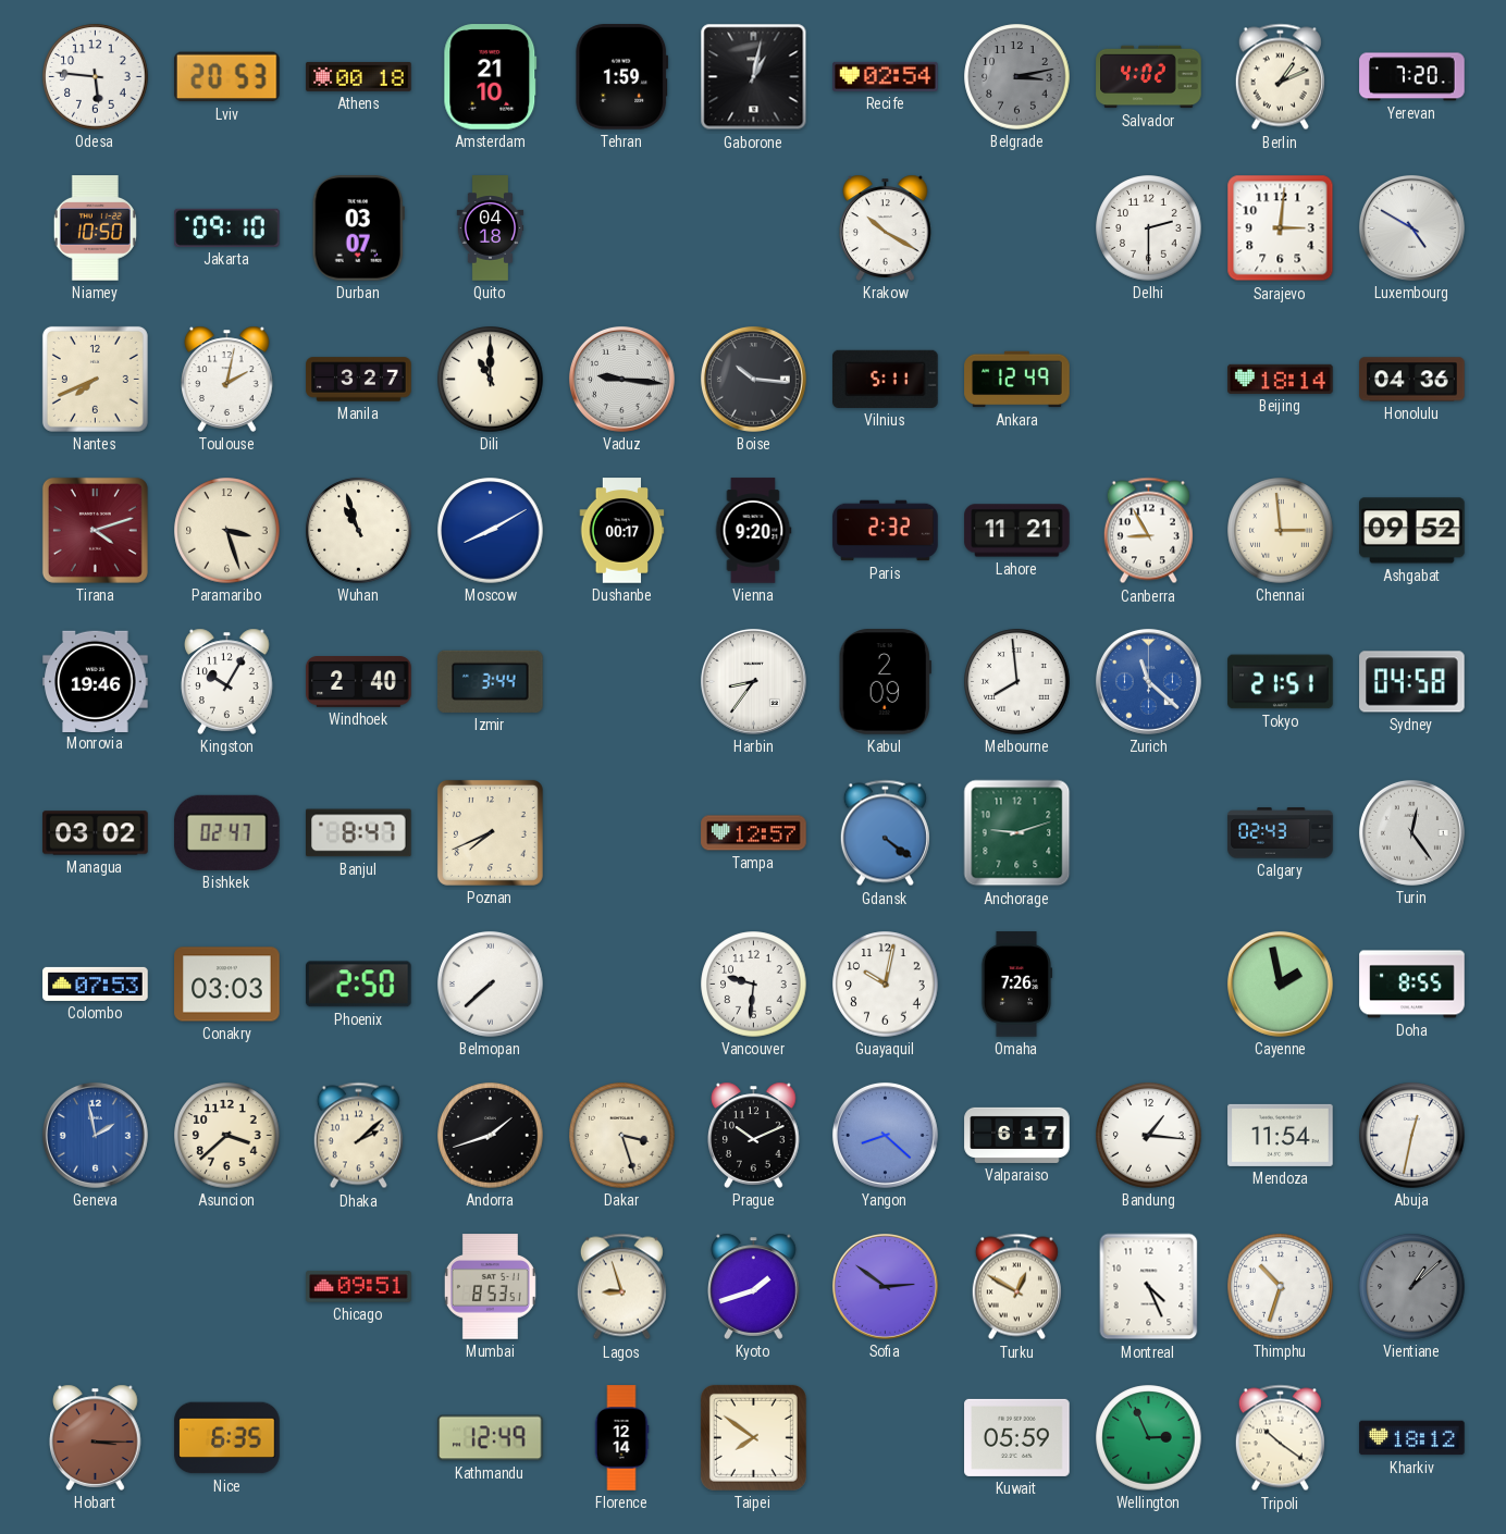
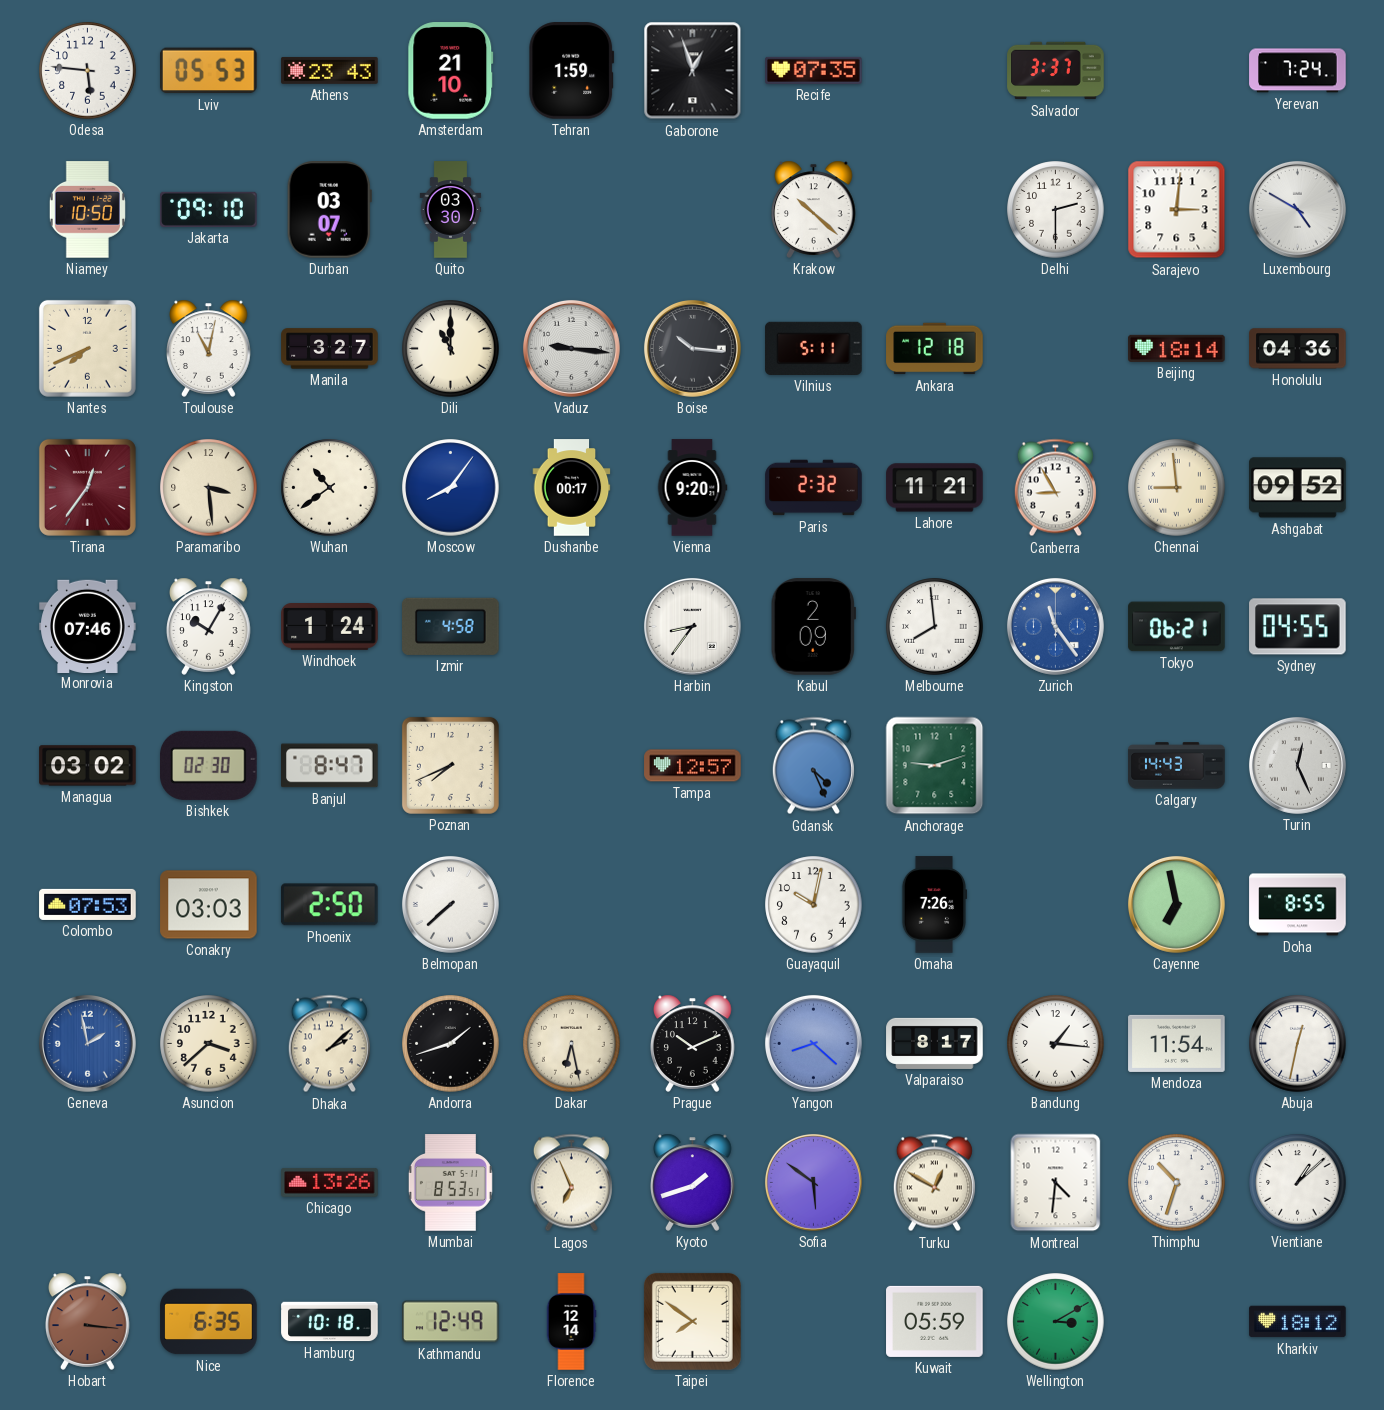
Lviv: 20:53 -> 05:53 (209, 71)
Athens: 00:18 -> 23:43 (330, 70)
Gaborone: 1:02 -> 12:57 (693, 71)
Recife: 02:54 -> 07:35 (814, 70)
Belgrade: 3:13 -> none (1017, 77)
Salvador: 4:02 -> 3:37 (1056, 71)
Berlin: 1:11 -> none (1280, 77)
Yerevan: 7:20 -> 7:24 (1298, 71)
Quito: 04:18 -> 03:30 (451, 210)
Krakow: 10:20 -> 10:22 (814, 209)
Toulouse: 2:02 -> 11:02 (209, 348)
Ankara: 12:49 -> 12:18 (935, 349)
Tirana: 4:12 -> 12:36 (87, 487)
Paramaribo: 3:27 -> 3:29 (209, 488)
Wuhan: 10:57 -> 10:39 (330, 488)
Moscow: 8:10 -> 8:06 (451, 488)
Chennai: 2:59 -> 8:59 (1177, 488)
Monrovia: 19:46 -> 07:46 (88, 626)
Windhoek: 2:40 -> 1:24 (330, 627)
Izmir: 3:44 -> 4:58 (451, 626)
Zurich: 11:22 -> 11:24 (1055, 626)
Tokyo: 21:51 -> 06:21 (1177, 627)
Sydney: 04:58 -> 04:55 (1298, 627)
Bishkek: 02:47 -> 02:30 (209, 765)
Gdansk: 4:21 -> 4:26 (813, 766)
Calgary: 02:43 -> 14:43 (1177, 766)
Turin: 12:24 -> 12:26 (1297, 765)
Vancouver: 9:31 -> none (754, 985)
Cayenne: 1:58 -> 6:58 (1176, 904)
Dakar: 3:27 -> 6:28 (572, 1044)
Valparaiso: 6:17 -> 8:17 (935, 1043)
Chicago: 09:51 -> 13:26 (330, 1183)
Lagos: 8:57 -> 6:56 (571, 1183)
Sofia: 2:51 -> 5:51 (813, 1182)
Montreal: 4:26 -> 4:31 (1056, 1183)
Vientiane dial: grey -> white (1298, 1183)
Hobart: 3:15 -> 3:16 (88, 1321)
Hamburg: none -> 10:18 (330, 1322)
Wellington: 2:56 -> 3:10 (1056, 1322)
Tripoli: 10:21 -> none (1280, 1438)
